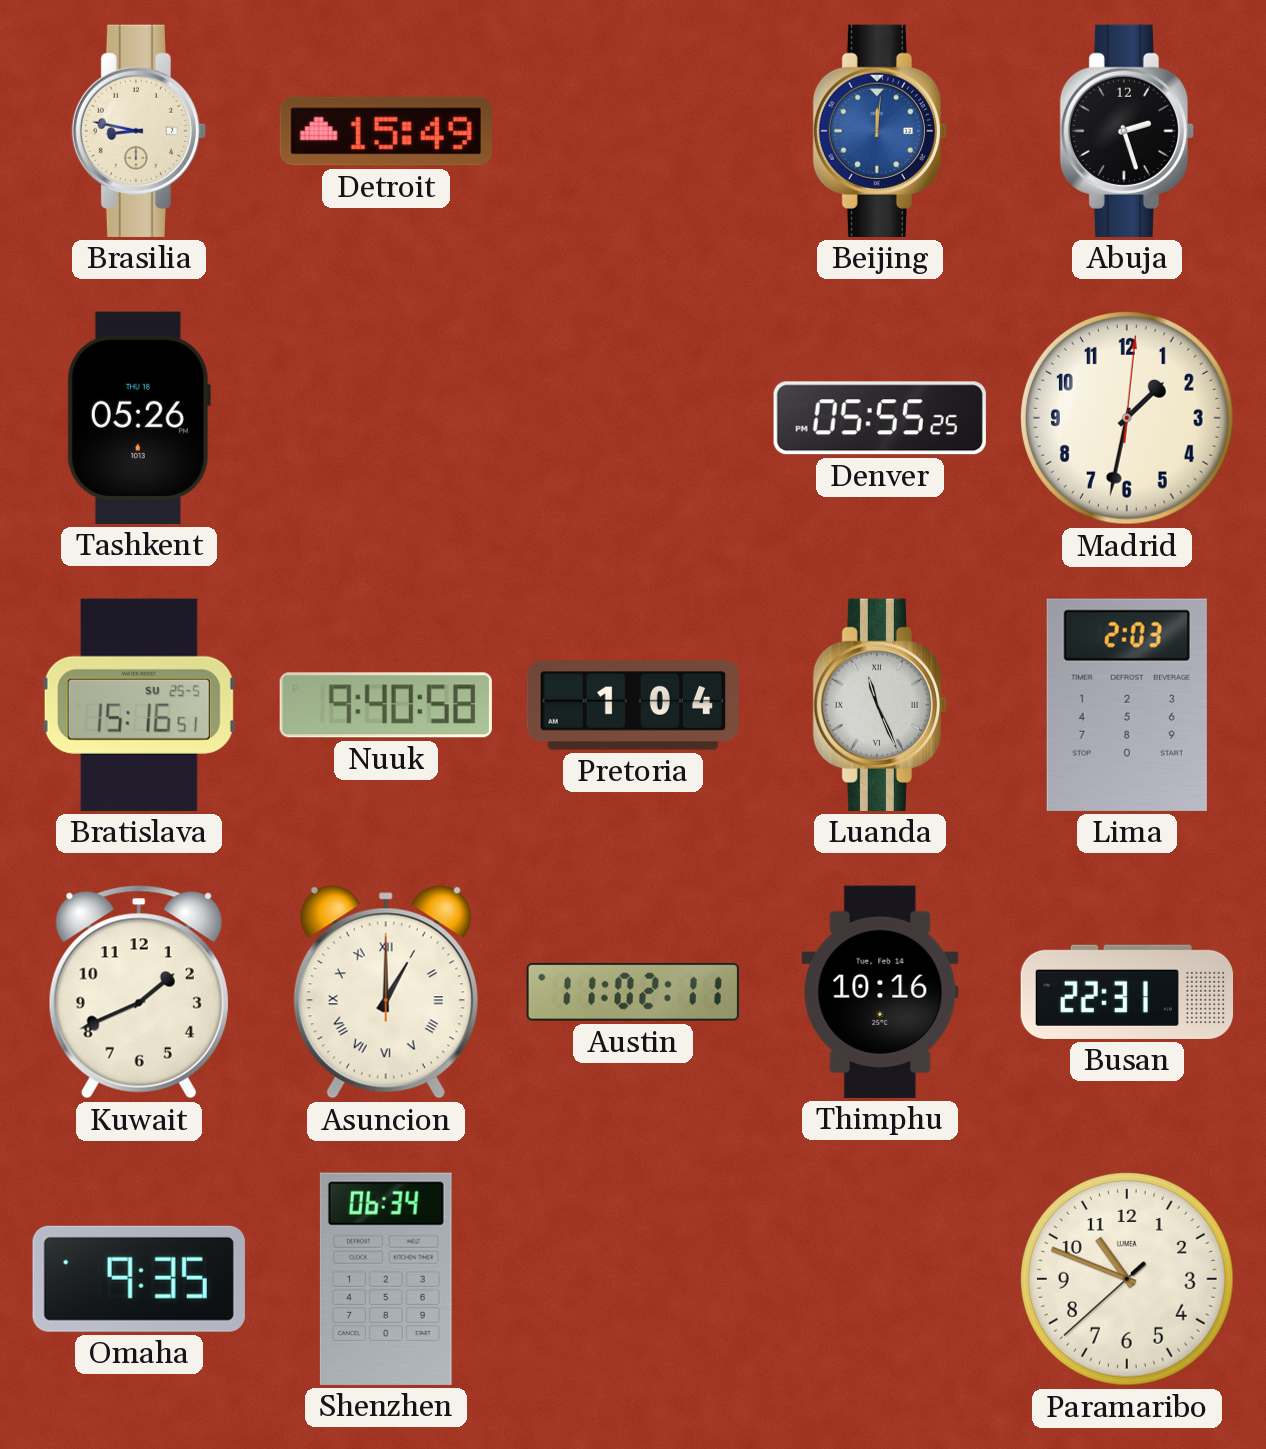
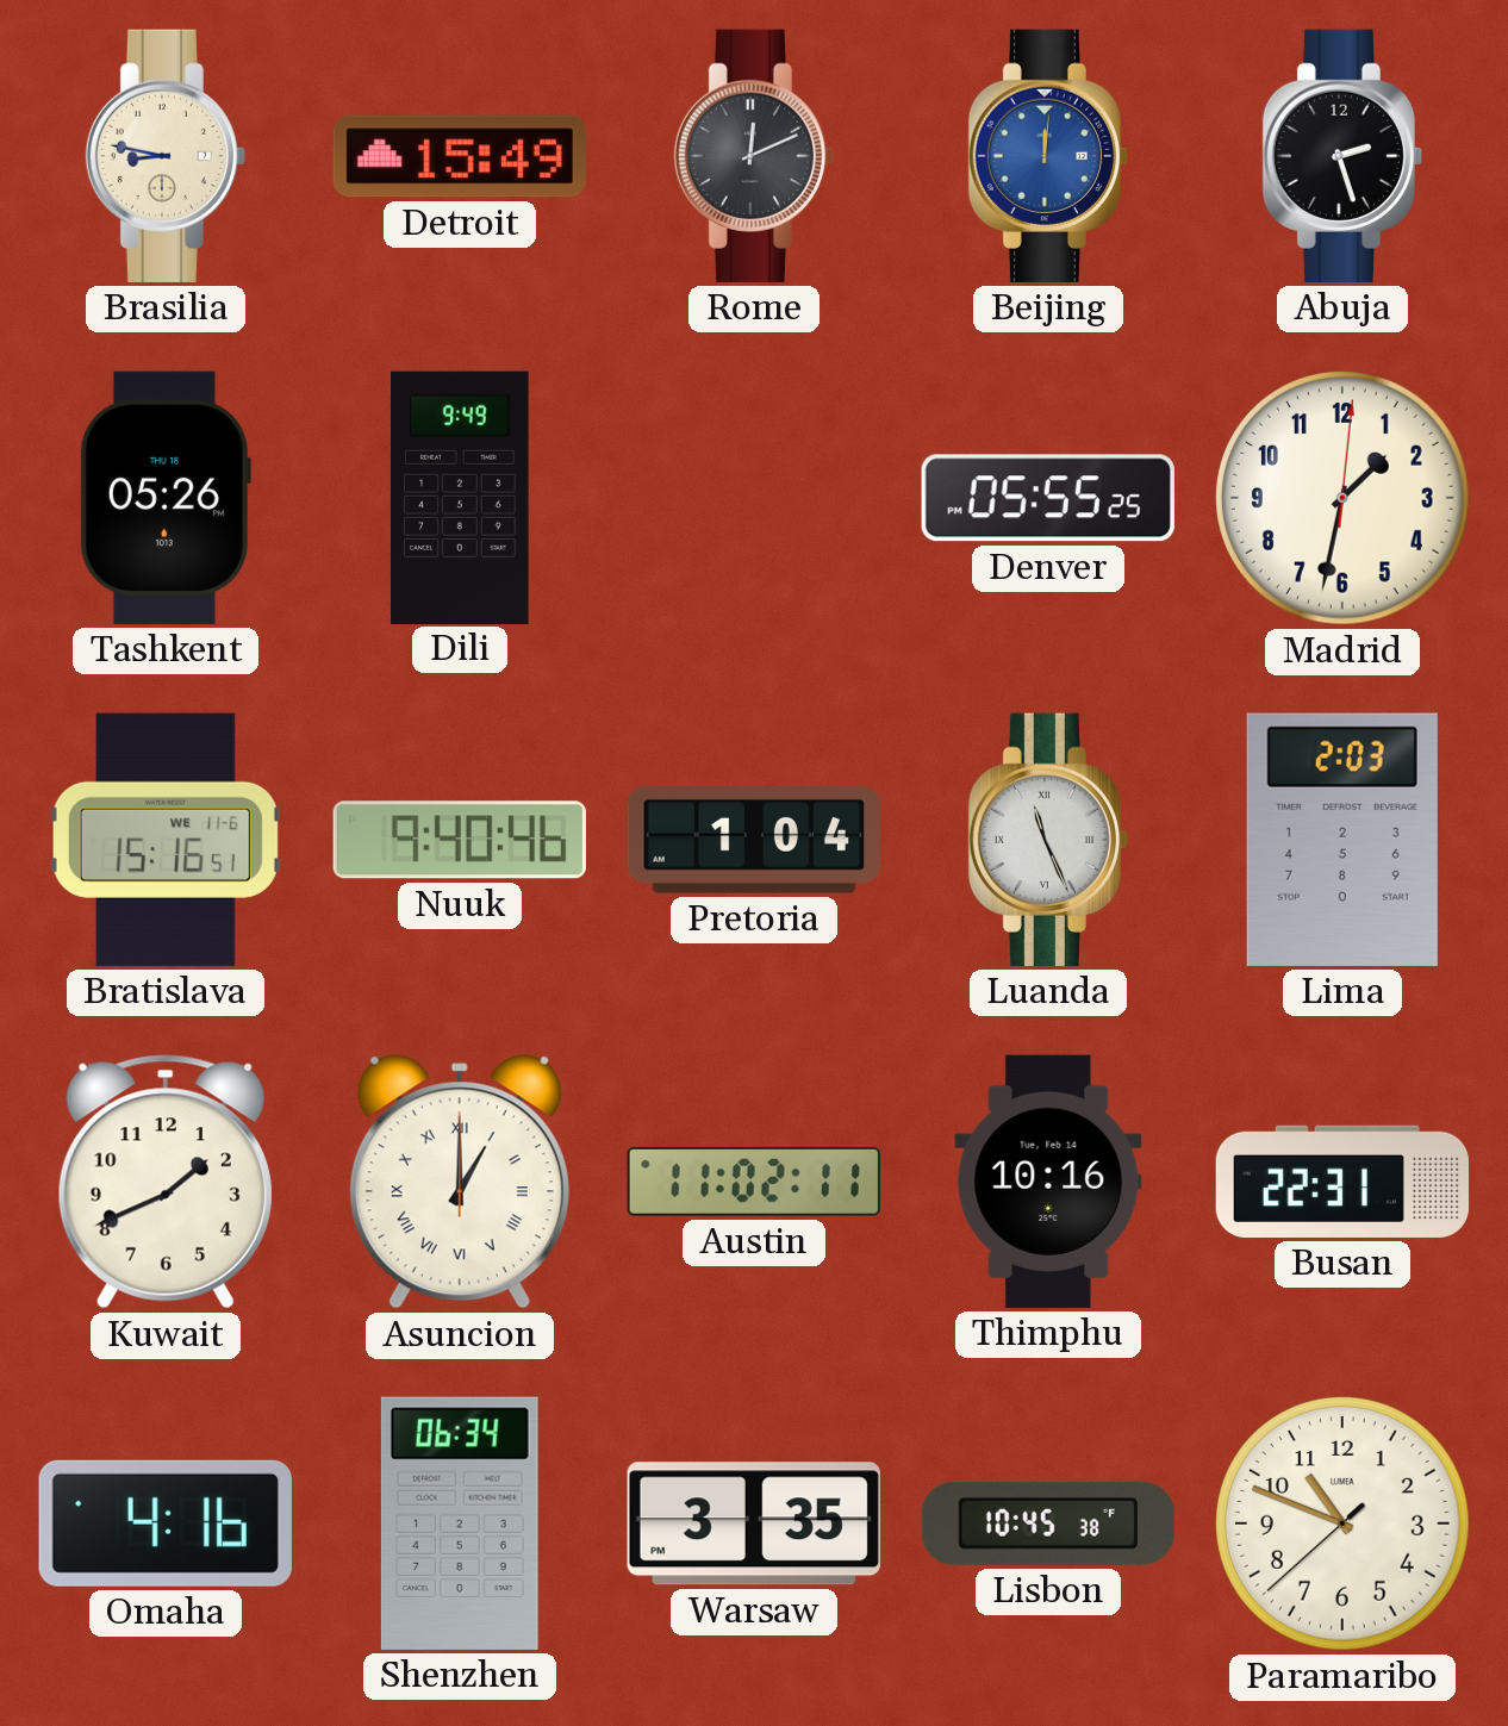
Rome: none -> 12:11 (753, 156)
Dili: none -> 9:49 (460, 497)
Bratislava date: SU 25-5 -> WE 11-6 (166, 840)
Nuuk: 9:40:58 -> 9:40:46 (460, 840)
Omaha: 9:35 -> 4:16 (166, 1524)
Warsaw: none -> 3:35 (754, 1524)
Lisbon: none -> 10:45 (1048, 1524)
